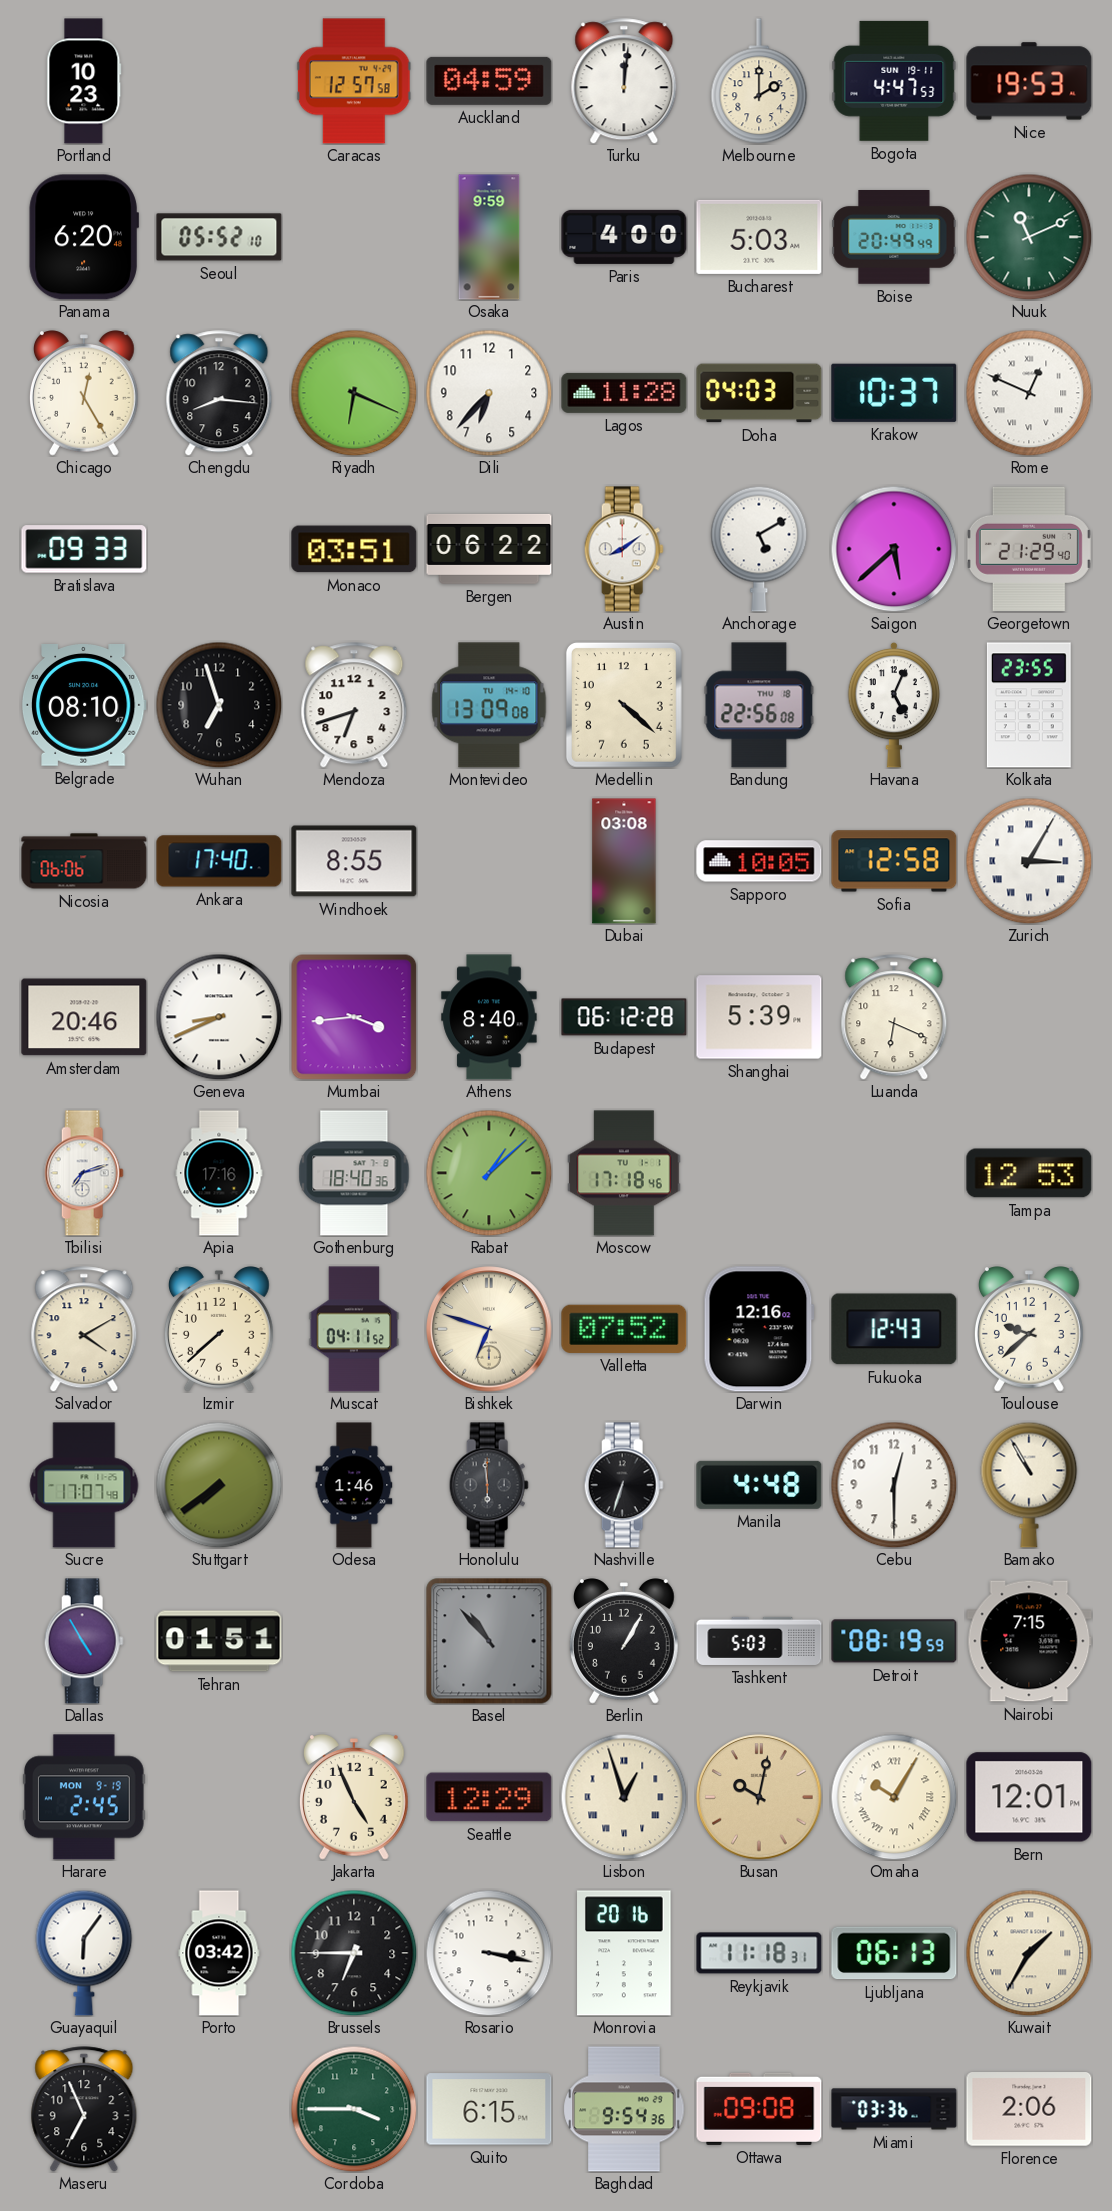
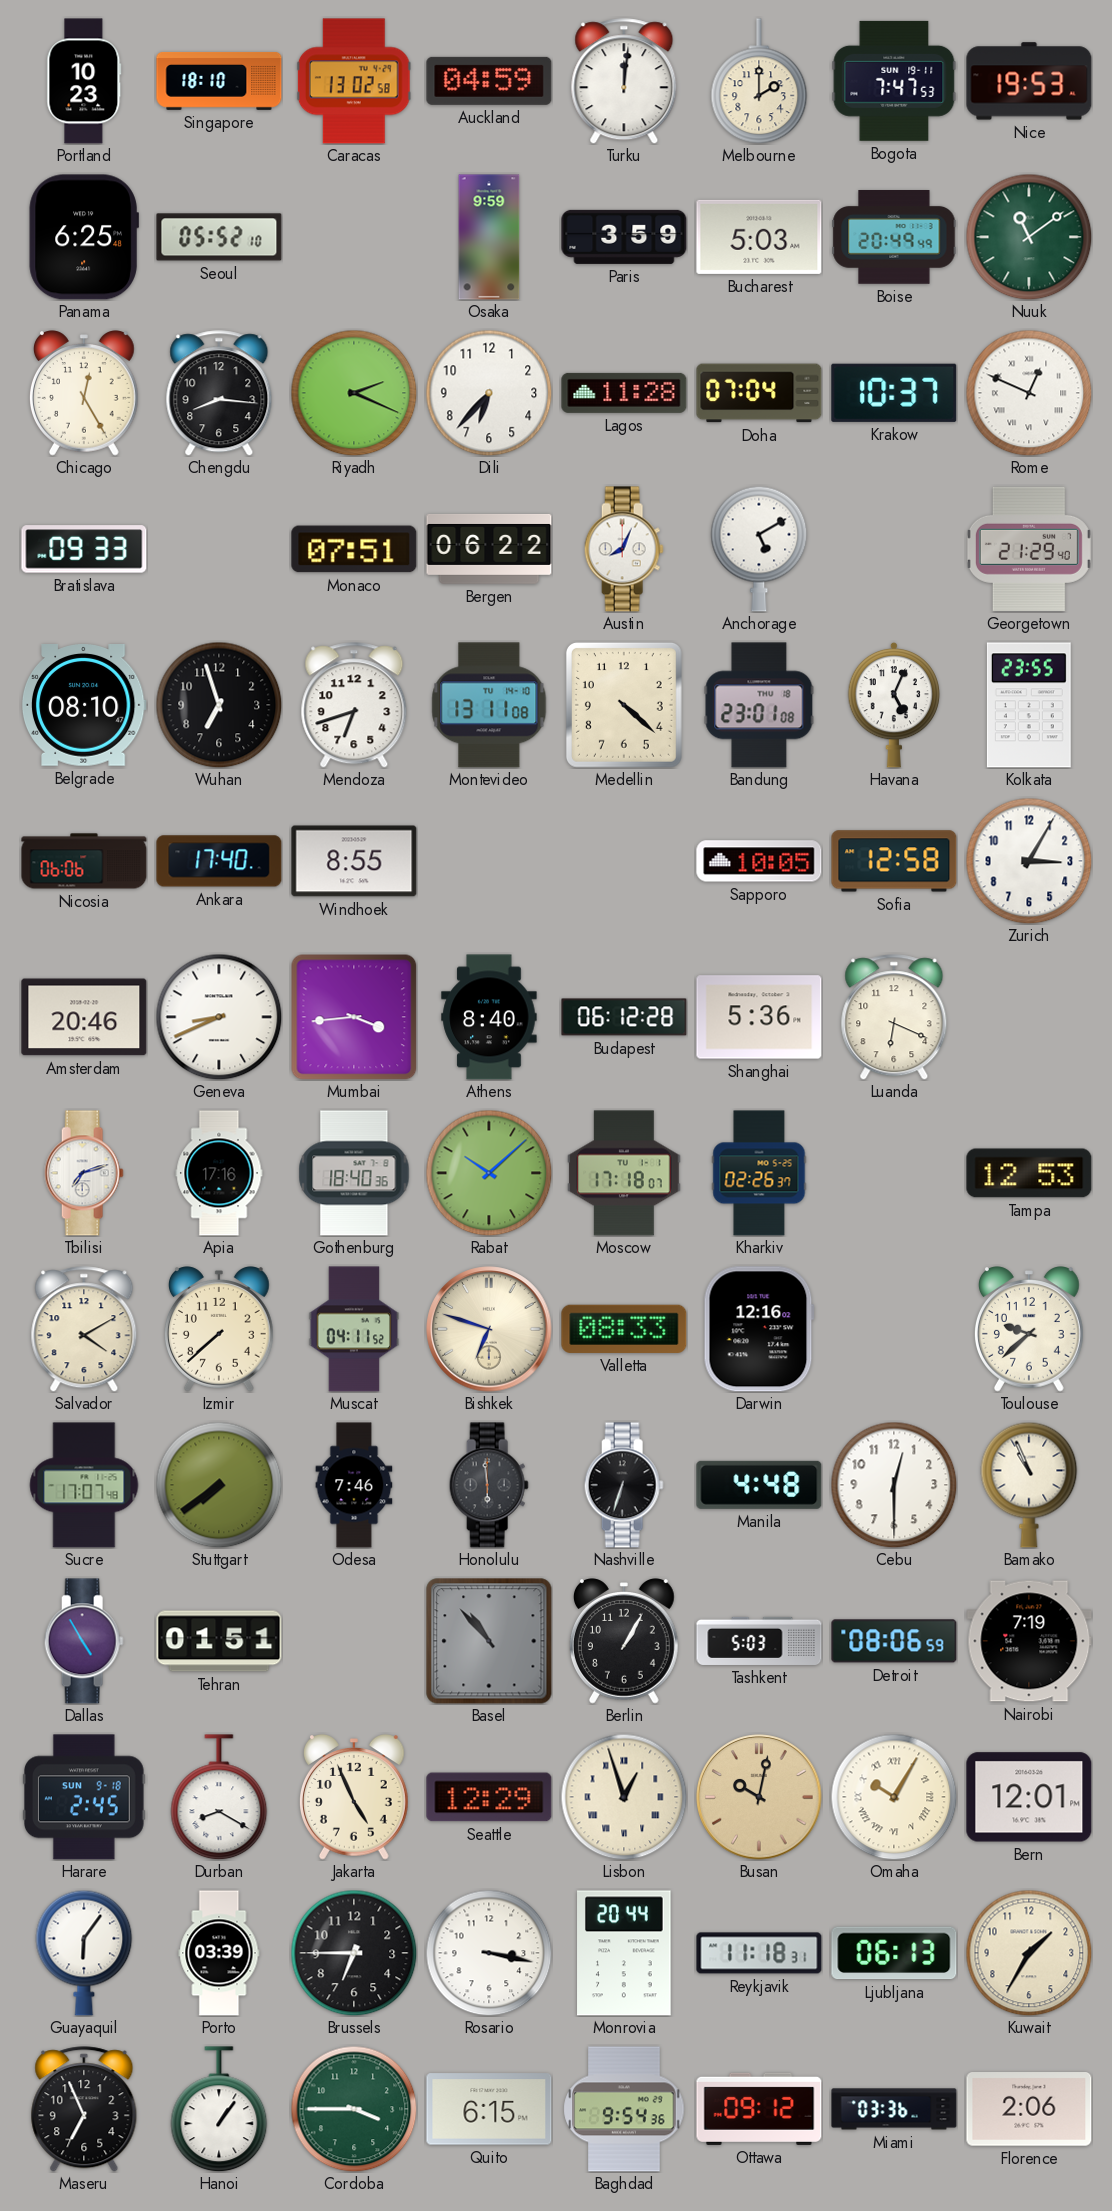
Singapore: none -> 18:10 (219, 81)
Caracas: 12:57 -> 13:02 (354, 81)
Bogota: 4:47 -> 7:47 (894, 81)
Panama: 6:20 -> 6:25 (84, 237)
Paris: 4:00 -> 3:59 (624, 237)
Nuuk: 11:11 -> 11:09 (1029, 237)
Riyadh: 6:19 -> 2:19 (354, 393)
Doha: 04:03 -> 07:04 (759, 393)
Monaco: 03:51 -> 07:51 (354, 549)
Austin: 8:09 -> 8:04 (624, 549)
Saigon: 5:38 -> none (894, 549)
Montevideo: 13:09 -> 13:11 (489, 705)
Bandung: 22:56 -> 23:01 (759, 705)
Dubai: 03:08 -> none (624, 861)
Zurich numerals: Roman -> Arabic (1029, 861)
Shanghai: 5:39 -> 5:36 (759, 1017)
Rabat: 1:08 -> 10:08 (489, 1173)
Moscow: 17:18:46 -> 17:18:07 (624, 1173)
Kharkiv: none -> 02:26 (759, 1173)
Valletta: 07:52 -> 08:33 (624, 1329)
Fukuoka: 12:43 -> none (894, 1329)
Odesa: 1:46 -> 7:46 (354, 1485)
Bamako: 10:55 -> 10:56 (1029, 1485)
Detroit: 08:19 -> 08:06 (894, 1641)
Nairobi: 7:15 -> 7:19 (1029, 1641)
Harare date: MON 9-19 -> SUN 9-18 (85, 1797)
Durban: none -> 8:20 (219, 1797)
Porto: 03:42 -> 03:39 (219, 1953)
Monrovia: 20:16 -> 20:44 (624, 1953)
Kuwait numerals: Roman -> Arabic (1029, 1953)
Hanoi: none -> 1:06 (219, 2109)
Ottawa: 09:08 -> 09:12 (759, 2109)
